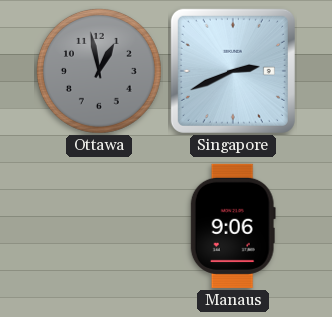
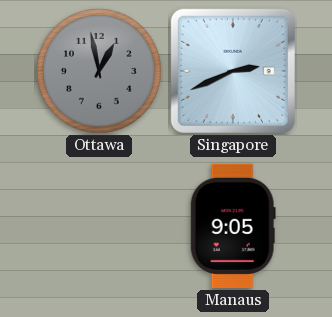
Manaus: 9:06 -> 9:05 (233, 226)
